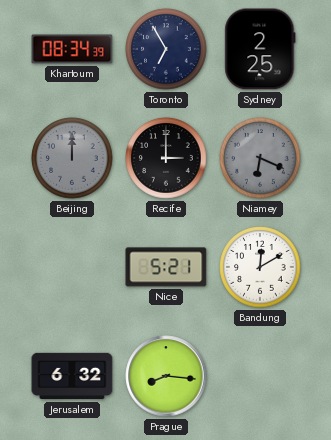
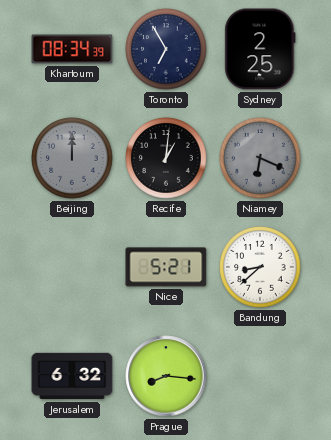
Recife: 3:00 -> 1:01 (166, 158)
Bandung: 12:10 -> 8:38 (260, 267)
